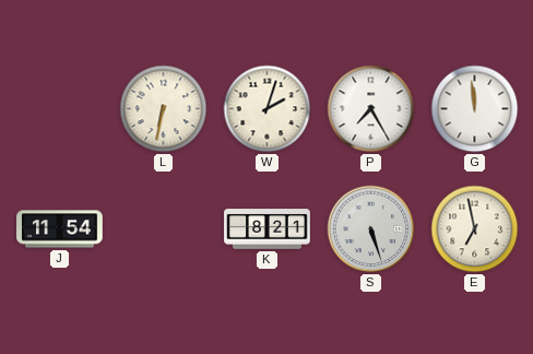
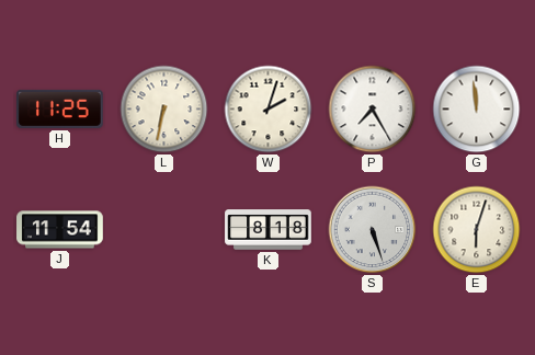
H: none -> 11:25 (60, 108)
K: 8:21 -> 8:18 (269, 230)
E: 6:58 -> 6:03 (477, 230)
